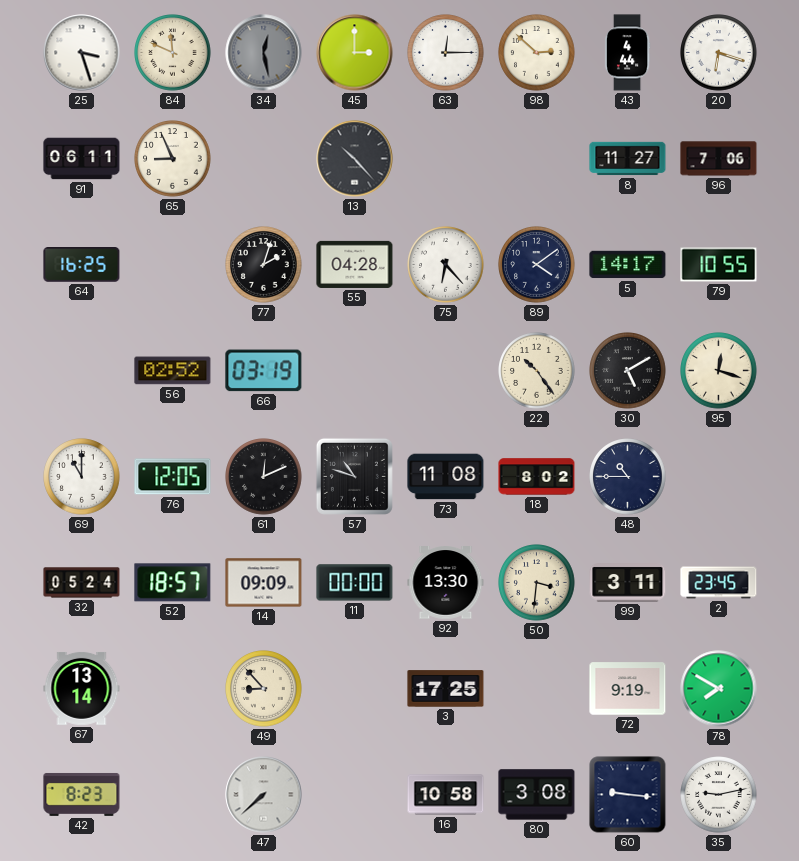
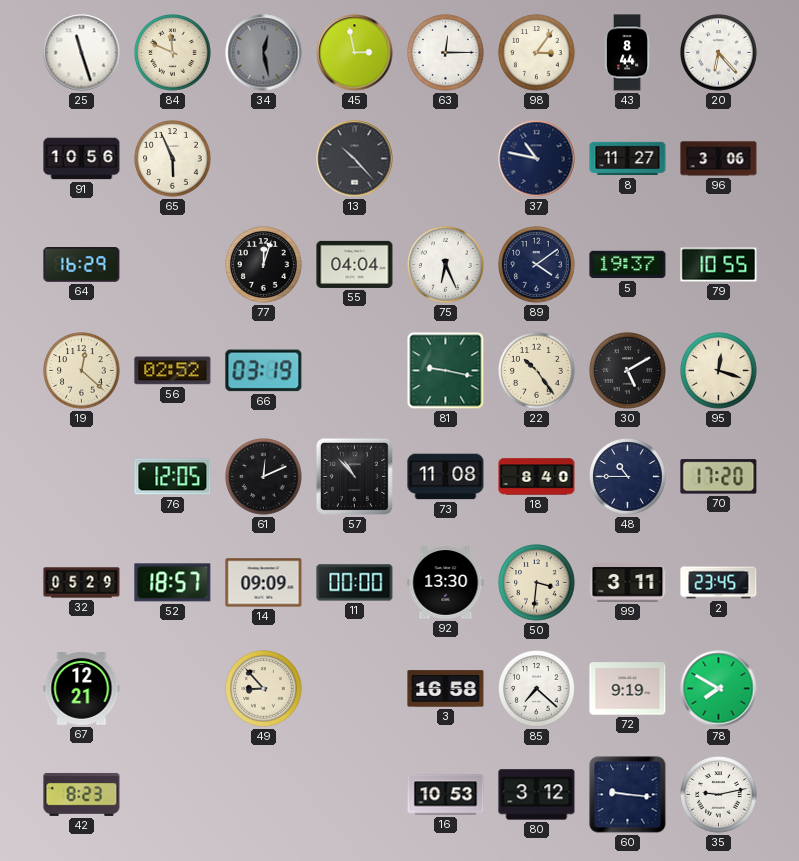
25: 3:27 -> 11:27 (82, 53)
45: 3:00 -> 2:58 (355, 53)
98: 2:52 -> 3:06 (537, 53)
43: 4:44 -> 8:44 (627, 53)
20: 6:18 -> 6:23 (719, 53)
91: 06:11 -> 10:56 (82, 159)
65: 8:56 -> 5:56 (173, 159)
37: none -> 10:47 (537, 159)
96: 7:06 -> 3:06 (719, 159)
64: 16:25 -> 16:29 (82, 265)
77: 2:03 -> 12:03 (264, 265)
55: 04:28 -> 04:04 (355, 264)
75: 6:23 -> 6:26 (446, 265)
5: 14:17 -> 19:37 (628, 265)
19: none -> 12:22 (82, 371)
81: none -> 9:17 (446, 371)
69: 11:00 -> none (82, 477)
57: 10:48 -> 10:53 (354, 476)
18: 8:02 -> 8:40 (537, 477)
70: none -> 17:20 (719, 477)
32: 05:24 -> 05:29 (82, 583)
67: 13:14 -> 12:21 (82, 688)
3: 17:25 -> 16:58 (446, 689)
85: none -> 7:22 (537, 689)
47: 7:38 -> none (264, 795)
16: 10:58 -> 10:53 (446, 795)
80: 3:08 -> 3:12 (537, 795)
